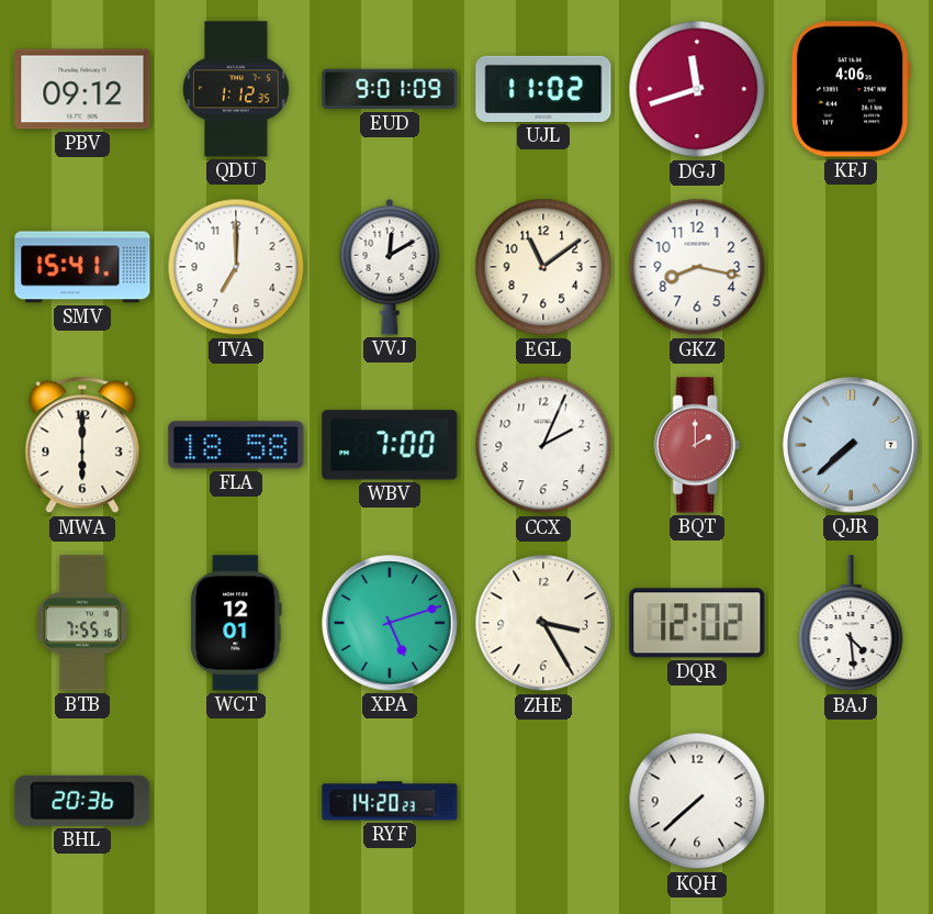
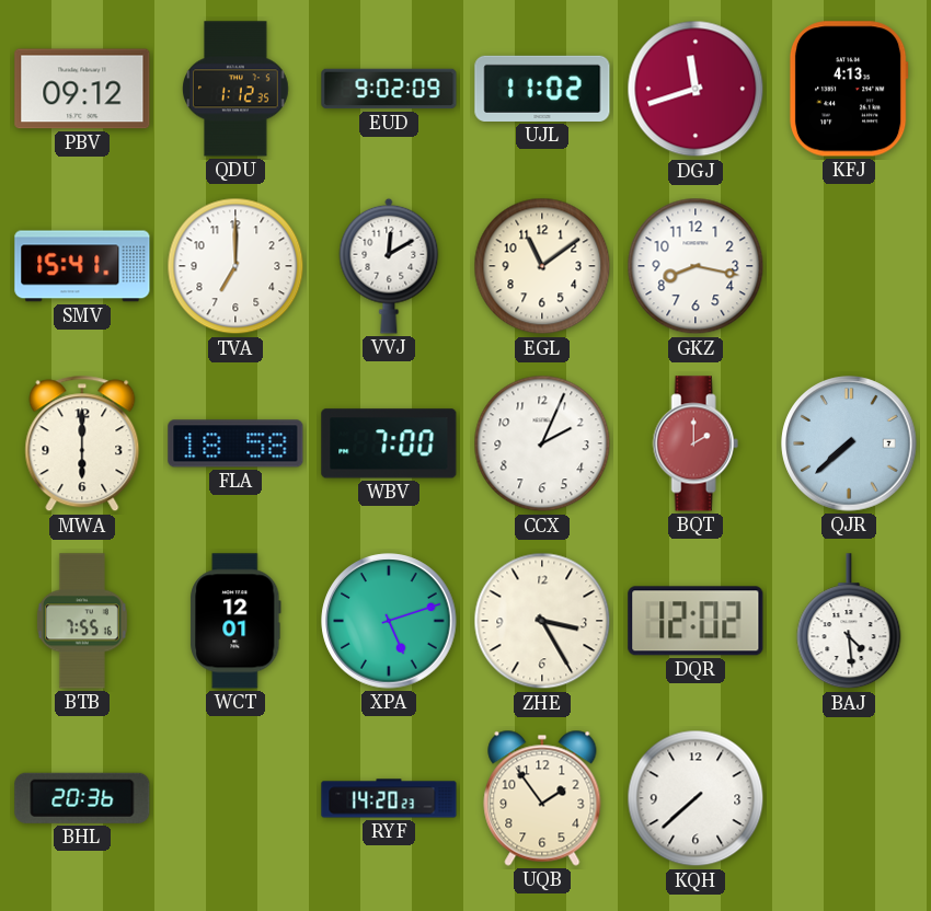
EUD: 9:01 -> 9:02 (389, 89)
KFJ: 4:06 -> 4:13 (849, 89)
UQB: none -> 1:54 (542, 798)
